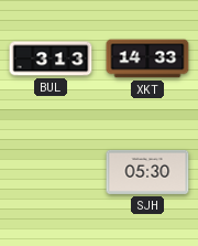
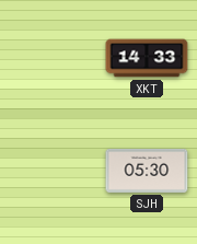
BUL: 3:13 -> none (51, 58)
